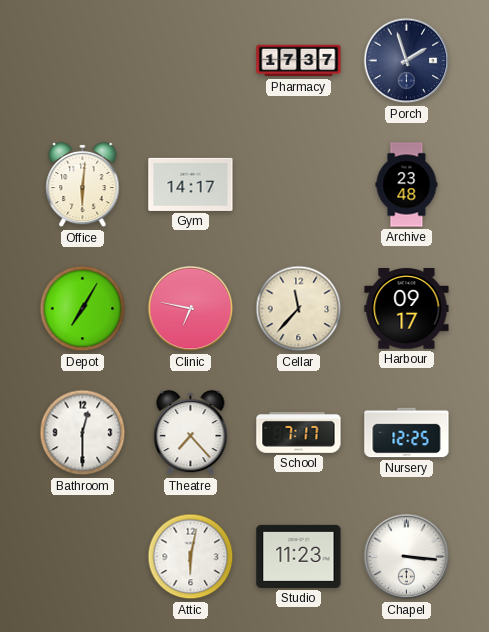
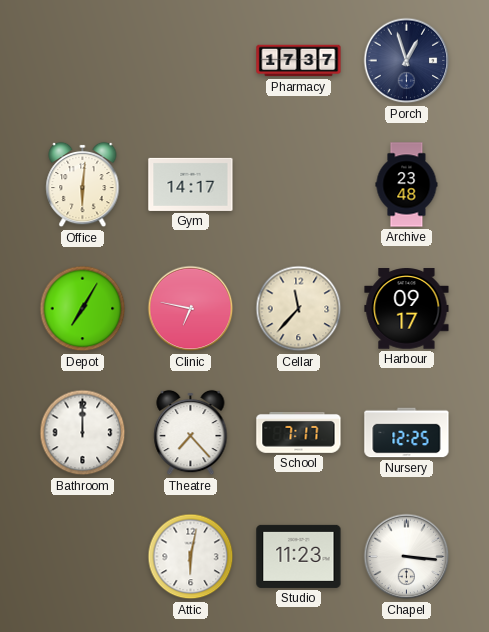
Porch: 1:57 -> 12:57 (407, 61)
Bathroom: 12:30 -> 12:00 (83, 433)
